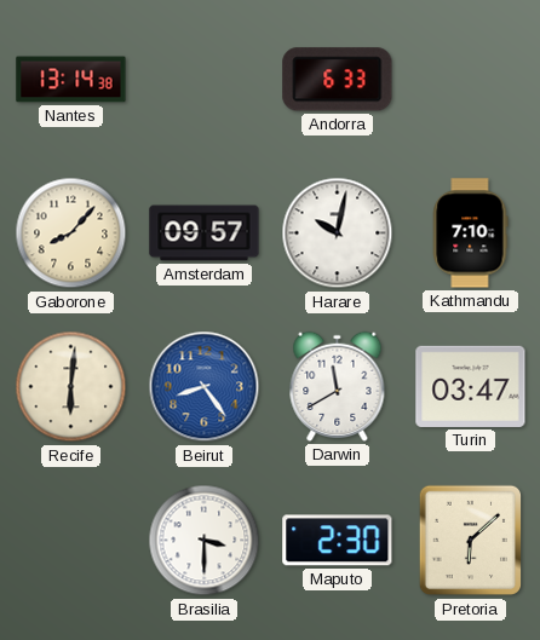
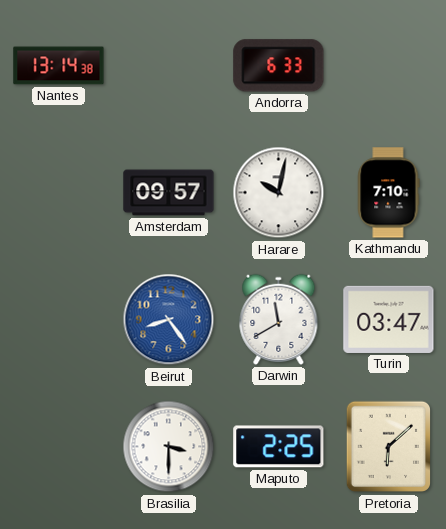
Gaborone: 8:07 -> none (71, 233)
Recife: 6:01 -> none (71, 387)
Maputo: 2:30 -> 2:25 (279, 447)
